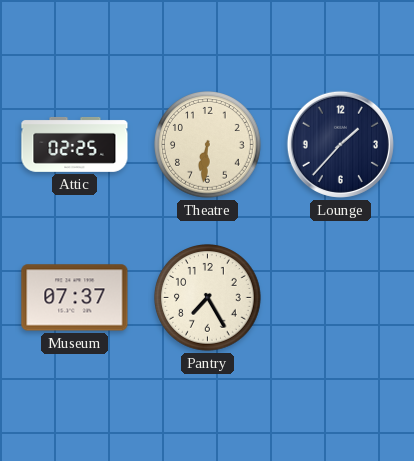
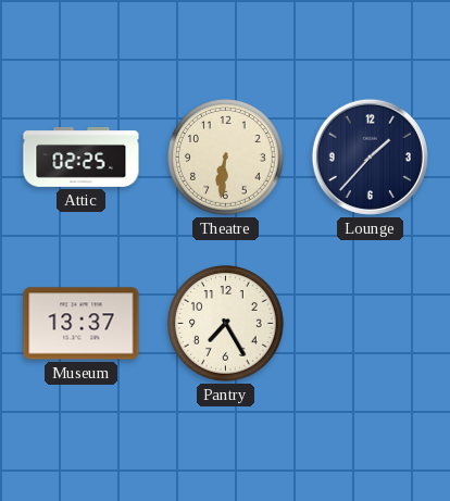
Museum: 07:37 -> 13:37 (82, 324)
